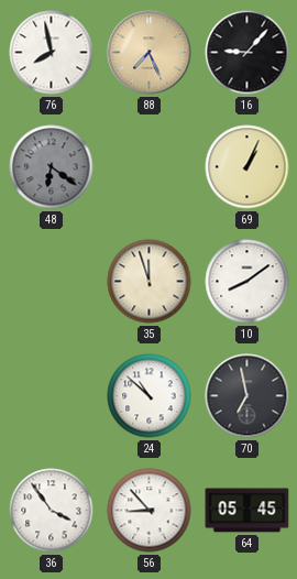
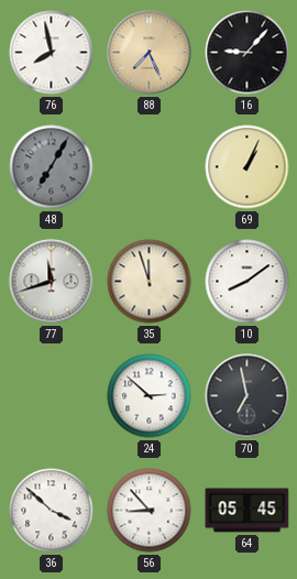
48: 6:21 -> 7:05 (52, 167)
77: none -> 11:42 (52, 282)
24: 10:52 -> 2:52 (150, 396)
36: 3:54 -> 3:52 (52, 511)
